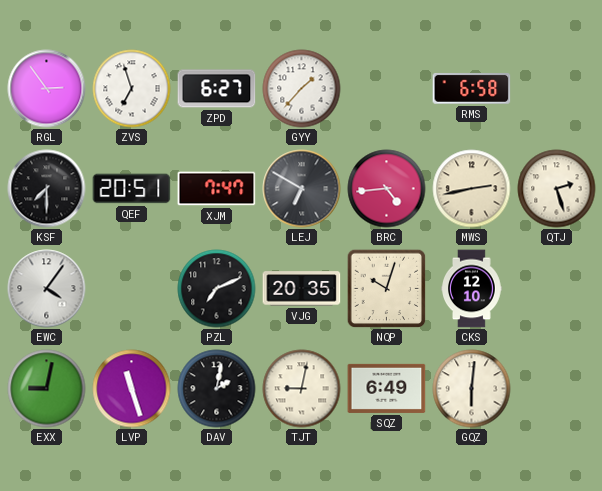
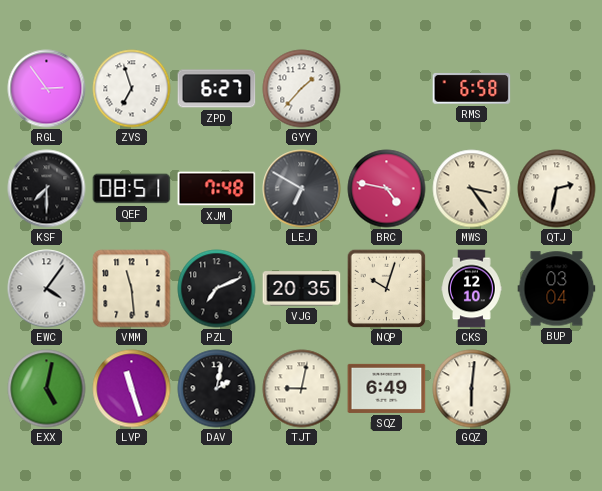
QEF: 20:51 -> 08:51 (132, 189)
XJM: 7:47 -> 7:48 (217, 189)
BRC: 4:44 -> 4:47 (387, 189)
MWS: 2:43 -> 3:24 (472, 189)
QTJ: 2:27 -> 2:32 (557, 189)
VMM: none -> 11:29 (132, 289)
BUP: none -> 03:04 (557, 289)
EXX: 9:02 -> 5:02 (47, 389)
